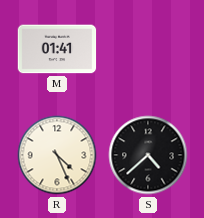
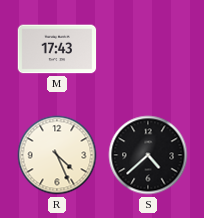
M: 01:41 -> 17:43 (57, 49)
